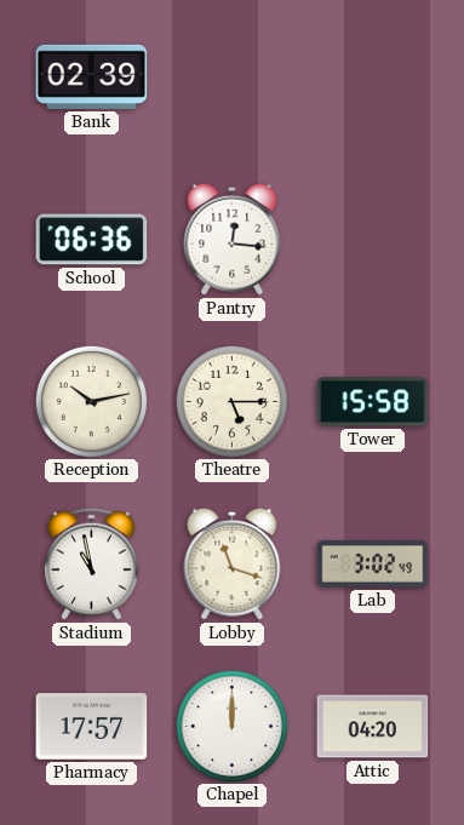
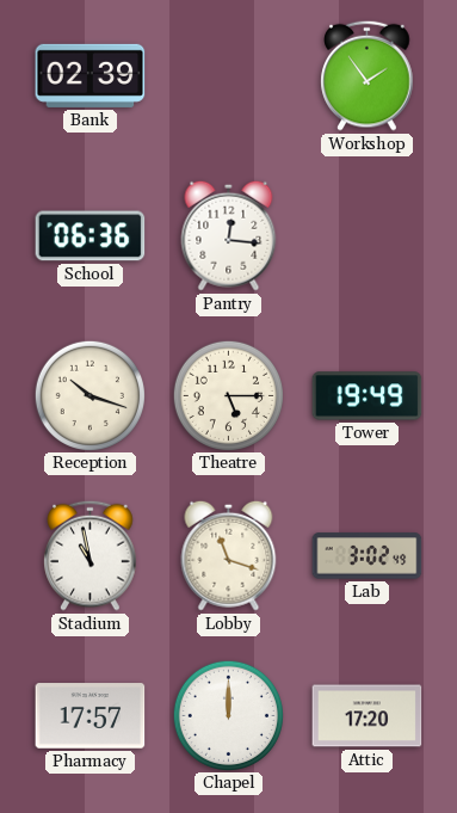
Workshop: none -> 1:54 (368, 75)
Reception: 10:13 -> 10:18 (89, 395)
Tower: 15:58 -> 19:49 (368, 396)
Attic: 04:20 -> 17:20 (368, 716)
